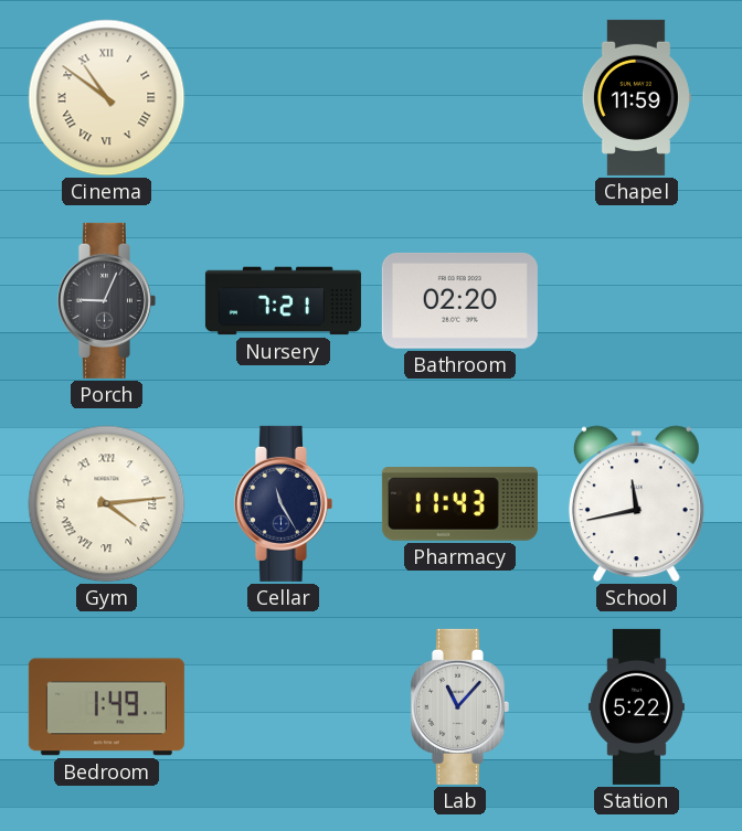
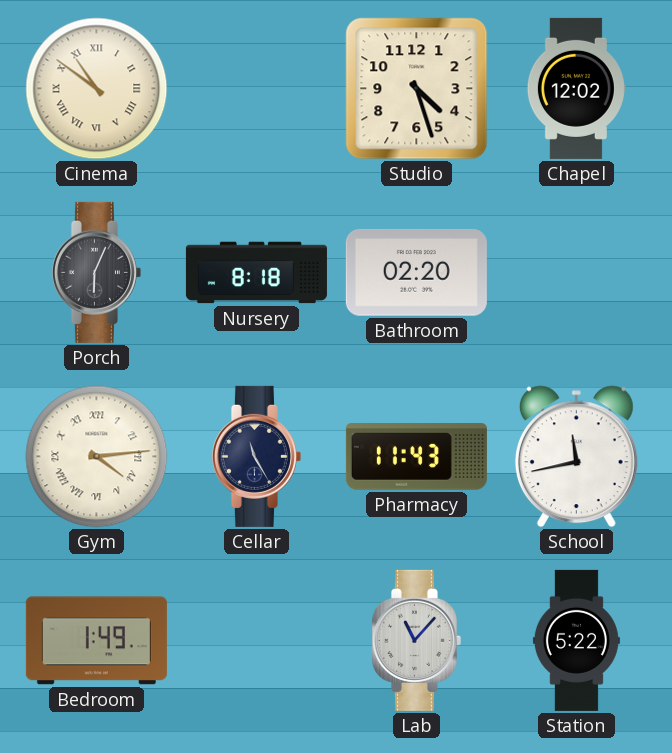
Studio: none -> 4:27 (417, 89)
Chapel: 11:59 -> 12:02 (576, 88)
Porch: 9:04 -> 6:04 (96, 272)
Nursery: 7:21 -> 8:18 (256, 273)
